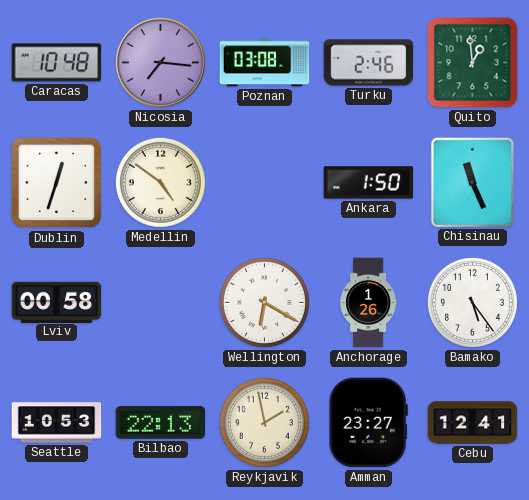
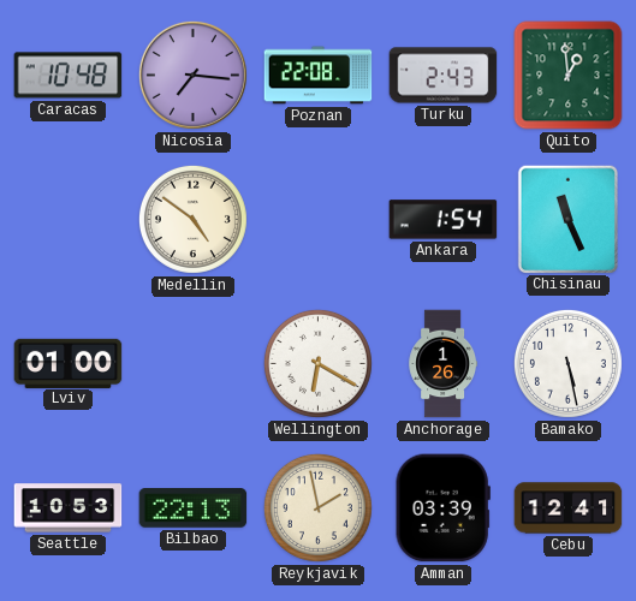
Poznan: 03:08 -> 22:08 (319, 76)
Turku: 2:46 -> 2:43 (444, 76)
Dublin: 12:33 -> none (57, 183)
Ankara: 1:50 -> 1:54 (444, 220)
Lviv: 00:58 -> 01:00 (69, 363)
Bamako: 5:24 -> 5:28 (567, 363)
Amman: 23:27 -> 03:39 (442, 508)
